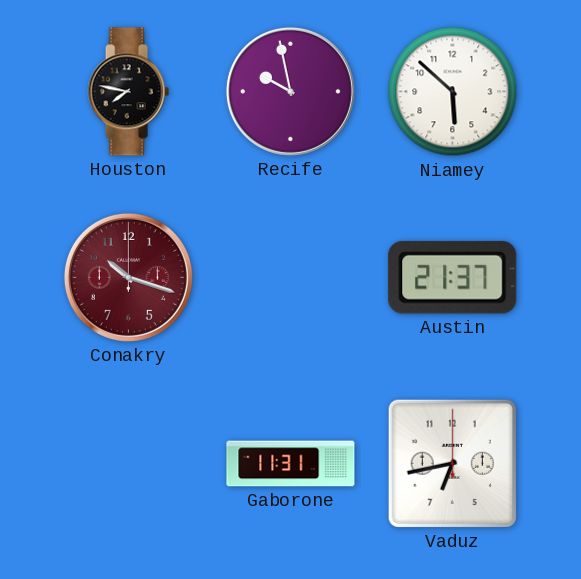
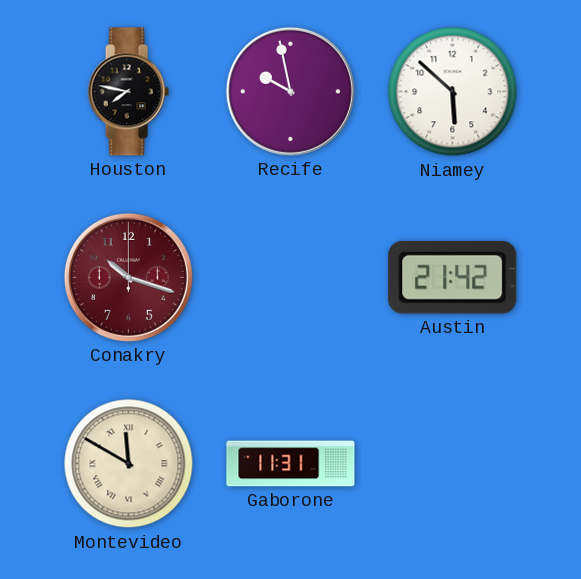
Austin: 21:37 -> 21:42 (453, 277)
Montevideo: none -> 11:50 (129, 464)
Vaduz: 6:43 -> none (452, 463)
